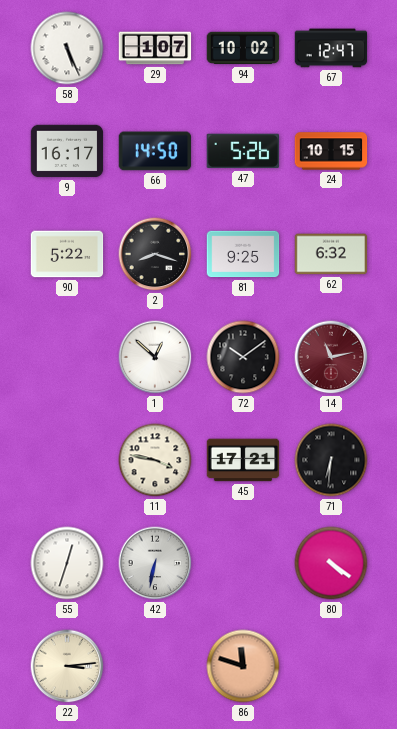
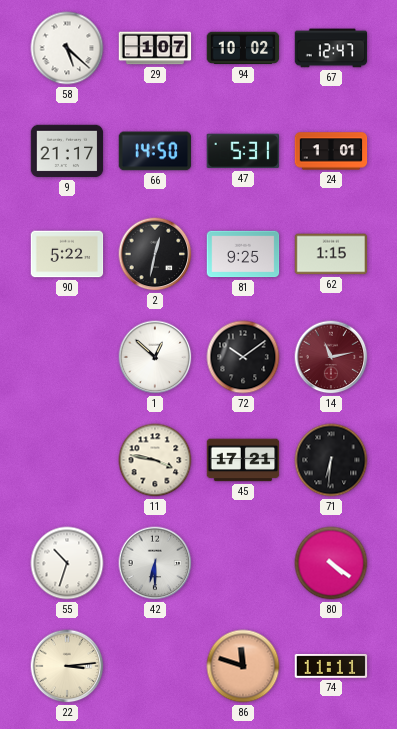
58: 5:26 -> 5:22 (67, 48)
9: 16:17 -> 21:17 (67, 151)
47: 5:26 -> 5:31 (243, 151)
24: 10:15 -> 1:01 (331, 151)
2: 8:18 -> 12:32 (155, 254)
62: 6:32 -> 1:15 (331, 254)
55: 12:33 -> 10:33 (67, 563)
42: 6:32 -> 6:30 (155, 563)
74: none -> 11:11 (331, 666)
